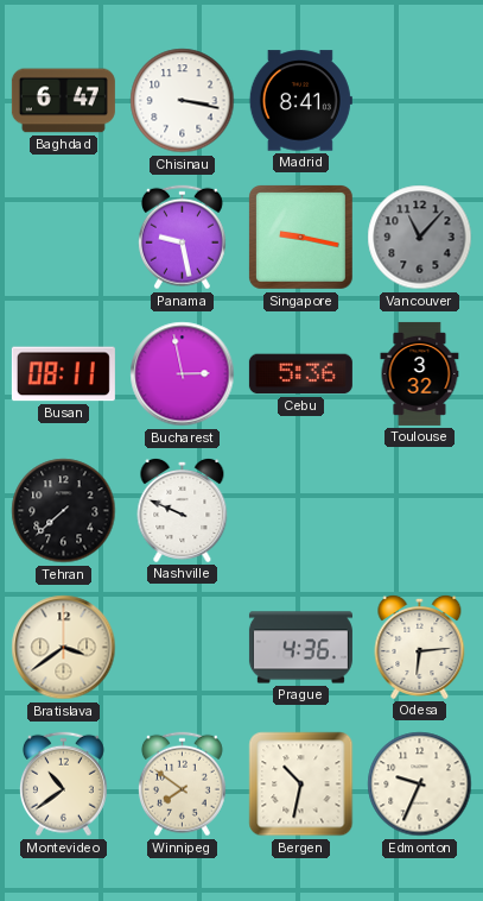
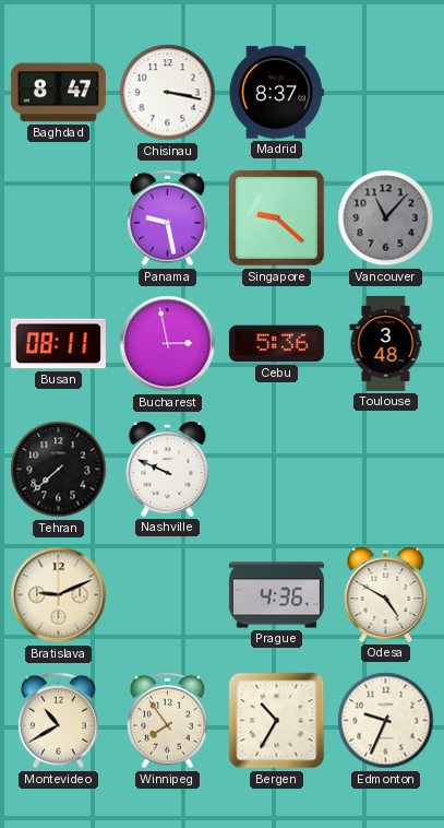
Baghdad: 6:47 -> 8:47 (58, 93)
Madrid: 8:41 -> 8:37 (276, 93)
Singapore: 9:17 -> 9:22 (276, 217)
Toulouse: 3:32 -> 3:48 (386, 343)
Bratislava: 3:39 -> 9:11 (59, 595)
Odesa: 6:14 -> 4:50 (386, 594)
Montevideo: 10:39 -> 10:40 (58, 721)
Winnipeg: 7:51 -> 7:54 (167, 721)
Bergen: 10:32 -> 10:35 (277, 721)
